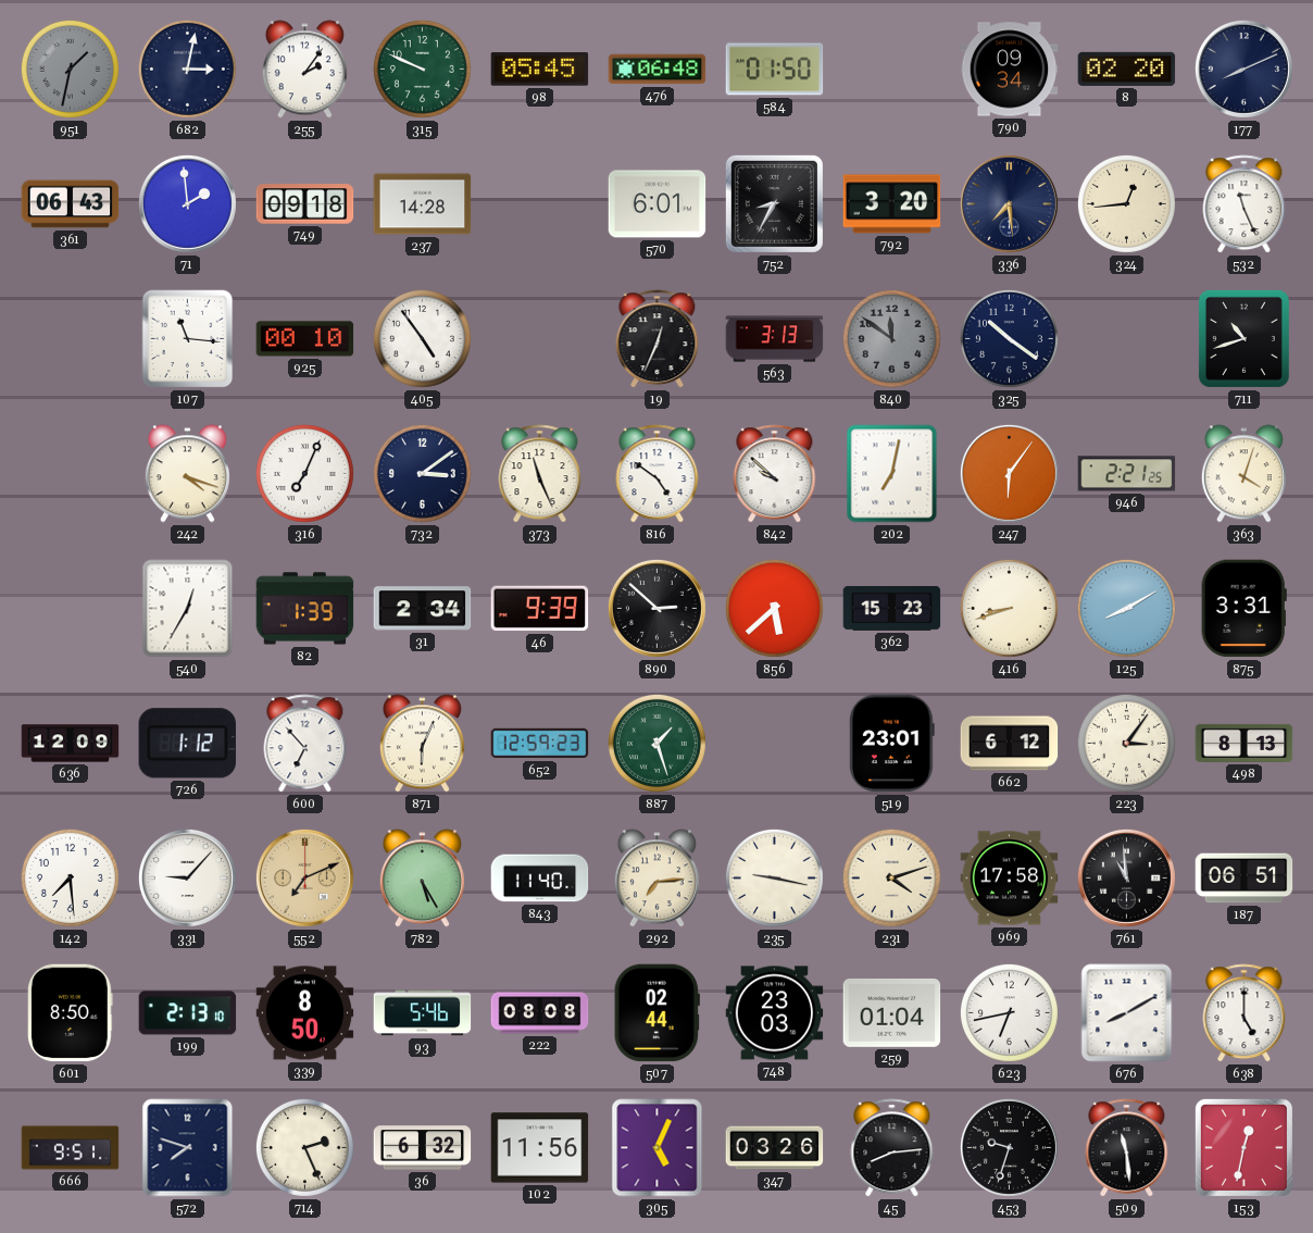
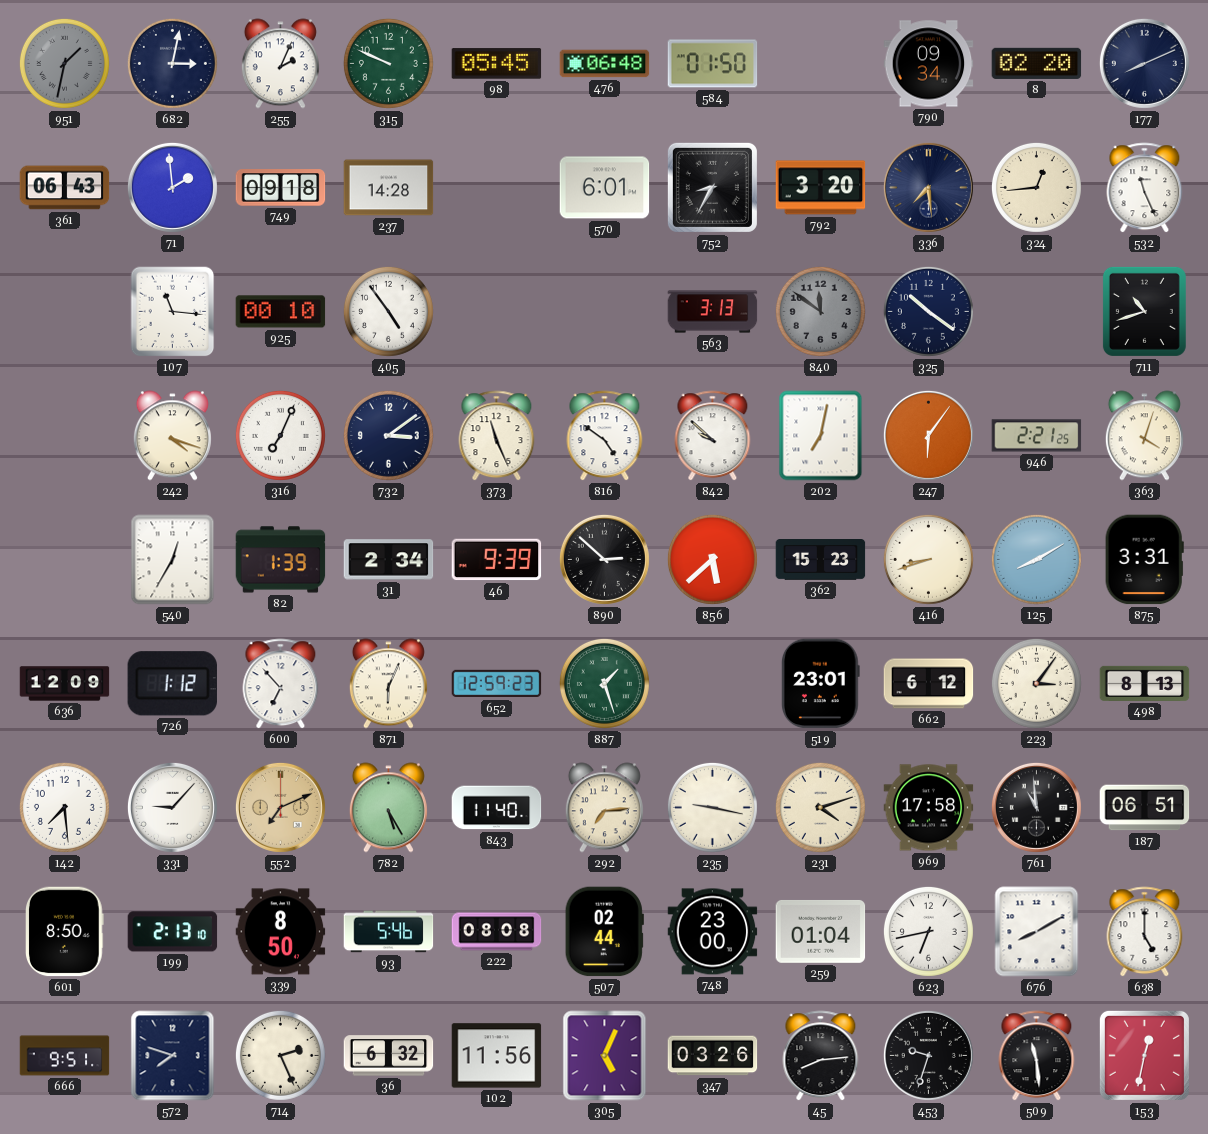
255: 2:06 -> 2:04 (280, 64)
19: 12:34 -> none (658, 339)
748: 23:03 -> 23:00 (713, 932)
